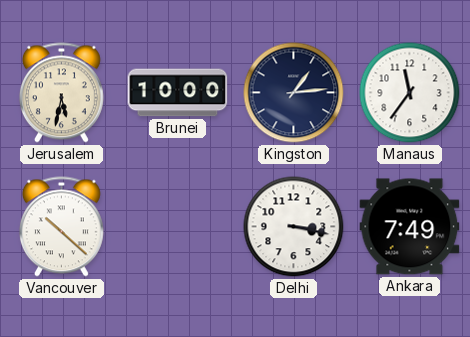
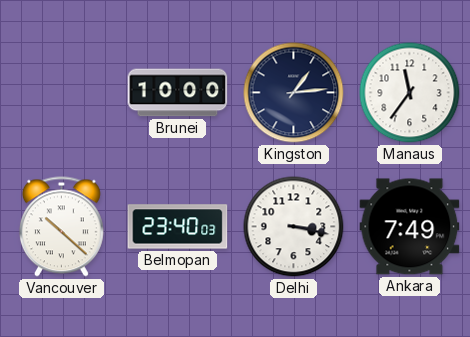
Jerusalem: 5:32 -> none (61, 93)
Belmopan: none -> 23:40 (178, 227)
